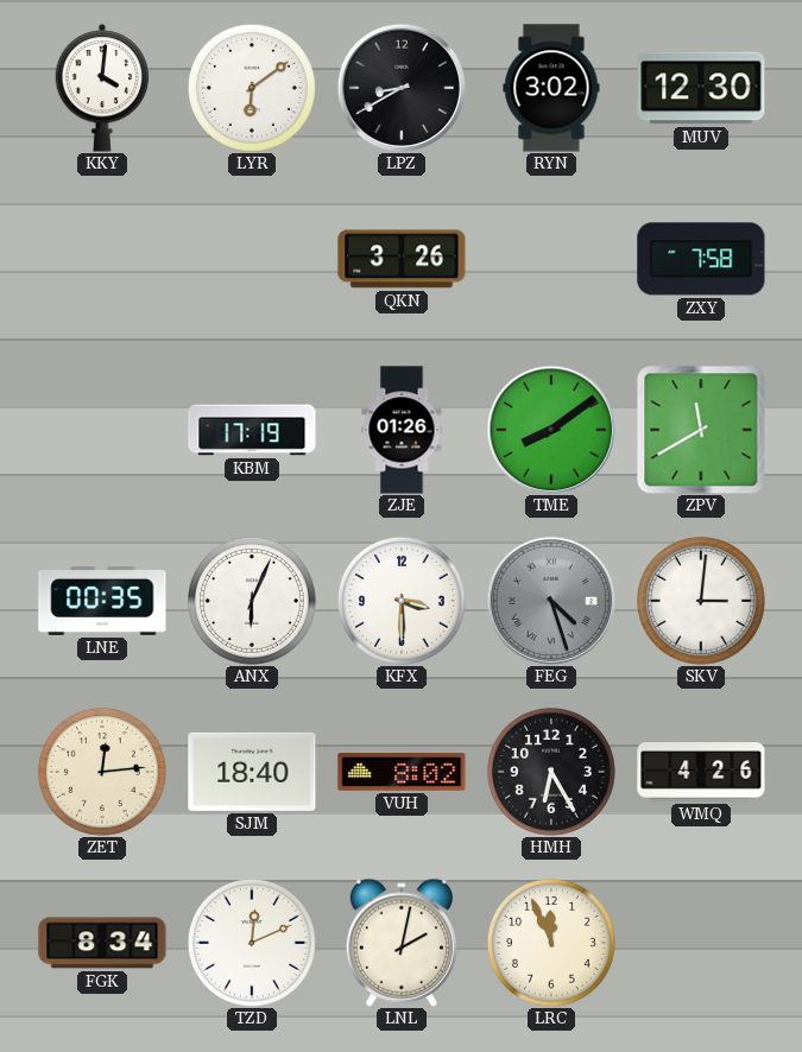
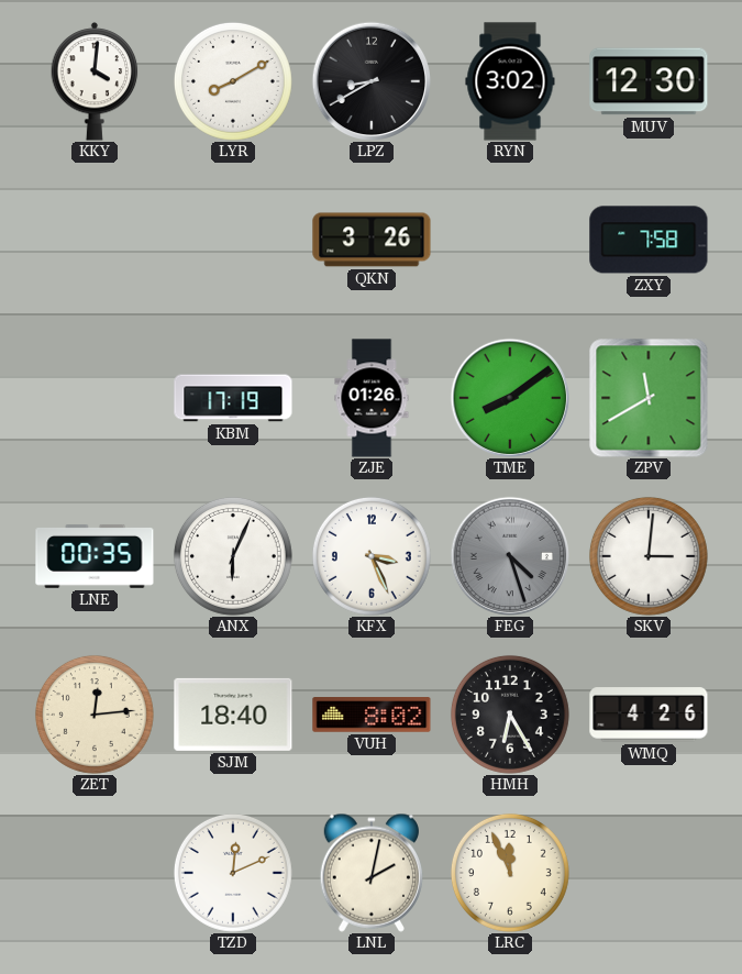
LYR: 6:09 -> 8:10 (233, 81)
KFX: 3:30 -> 3:26 (372, 556)
FGK: 8:34 -> none (102, 943)
